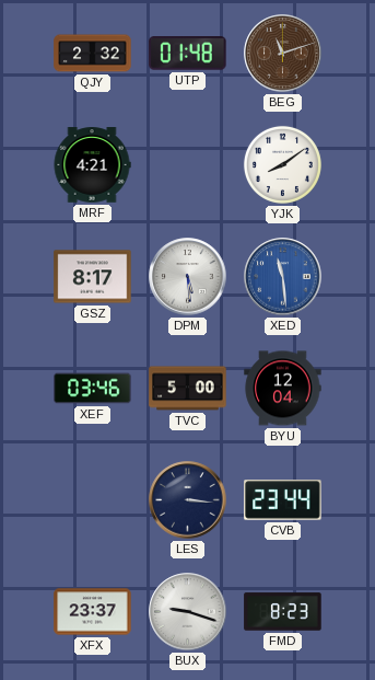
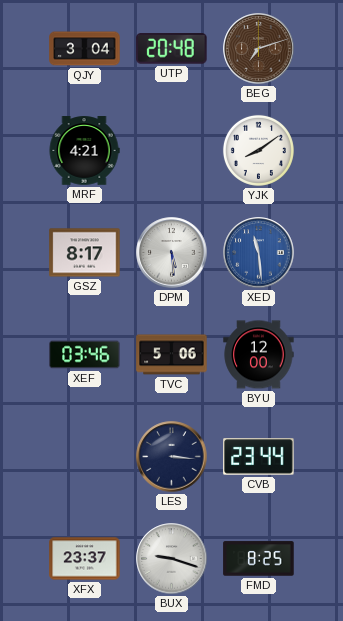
QJY: 2:32 -> 3:04 (85, 49)
UTP: 01:48 -> 20:48 (172, 49)
BEG: 11:12 -> 7:12 (259, 49)
TVC: 5:00 -> 5:06 (172, 355)
BYU: 12:04 -> 12:00 (259, 355)
FMD: 8:23 -> 8:25 (259, 559)
